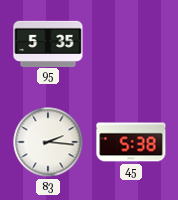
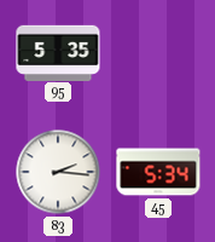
45: 5:38 -> 5:34 (158, 172)
